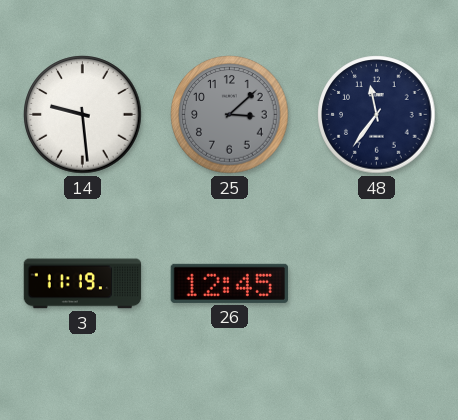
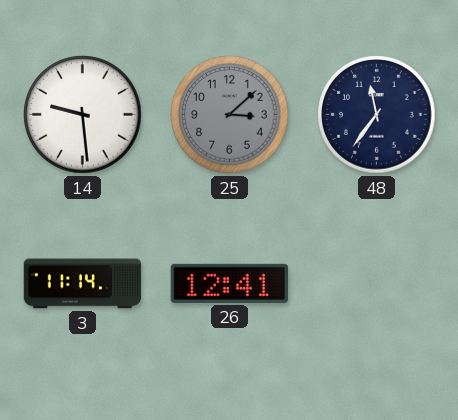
3: 11:19 -> 11:14 (83, 284)
26: 12:45 -> 12:41 (229, 283)
